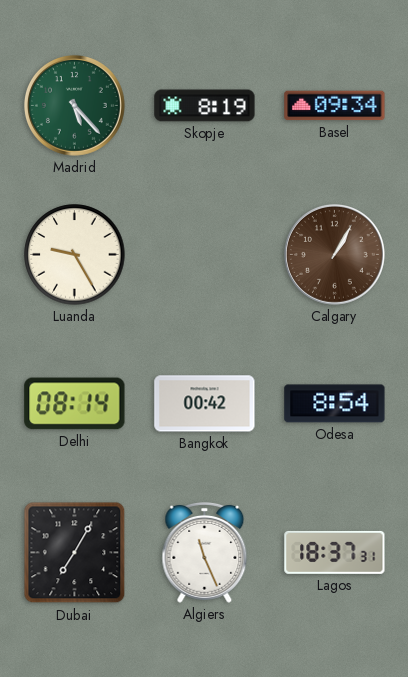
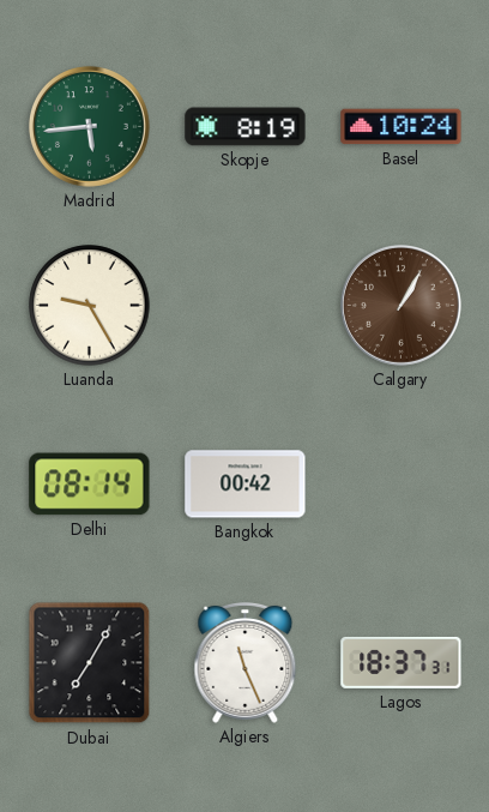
Madrid: 5:23 -> 5:44 (89, 126)
Basel: 09:34 -> 10:24 (402, 127)
Odesa: 8:54 -> none (335, 404)
